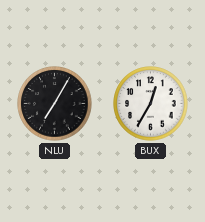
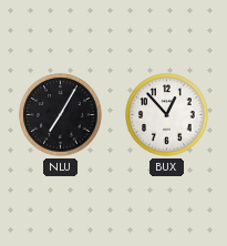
BUX: 12:35 -> 12:53 (167, 115)
